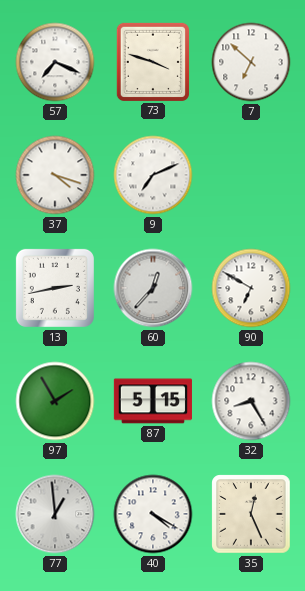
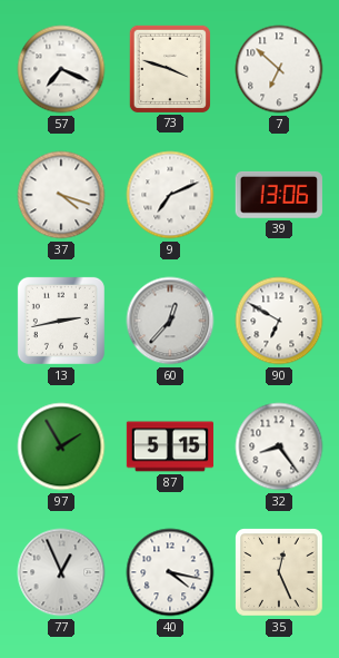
39: none -> 13:06 (279, 195)
32: 8:25 -> 8:24 (279, 446)
77: 12:59 -> 12:56 (61, 572)
40: 4:20 -> 4:17 (170, 572)
